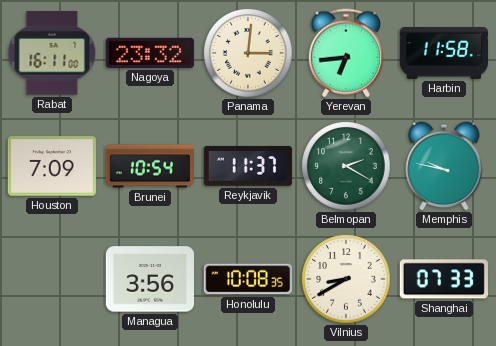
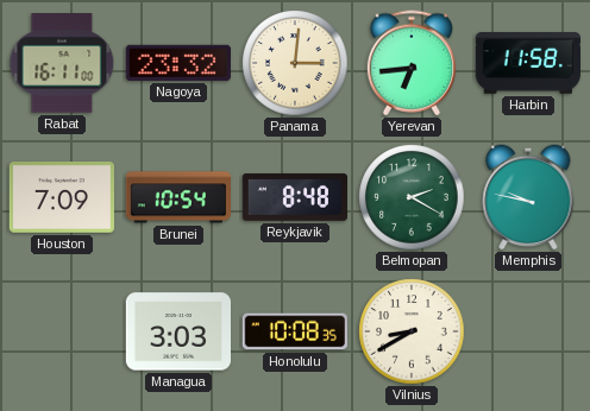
Reykjavik: 11:37 -> 8:48 (294, 197)
Managua: 3:56 -> 3:03 (177, 331)
Shanghai: 07:33 -> none (444, 279)
